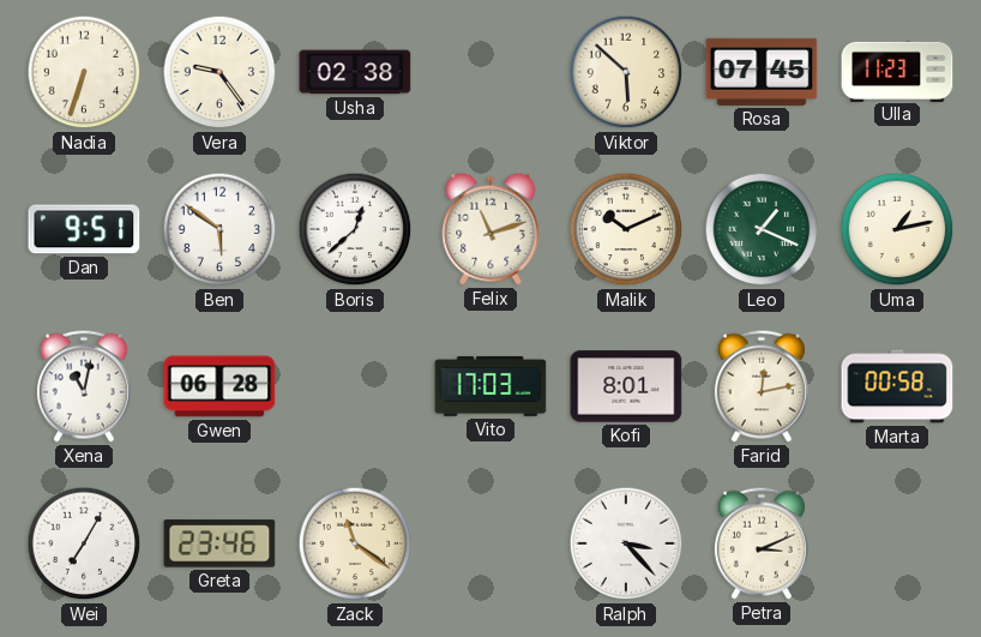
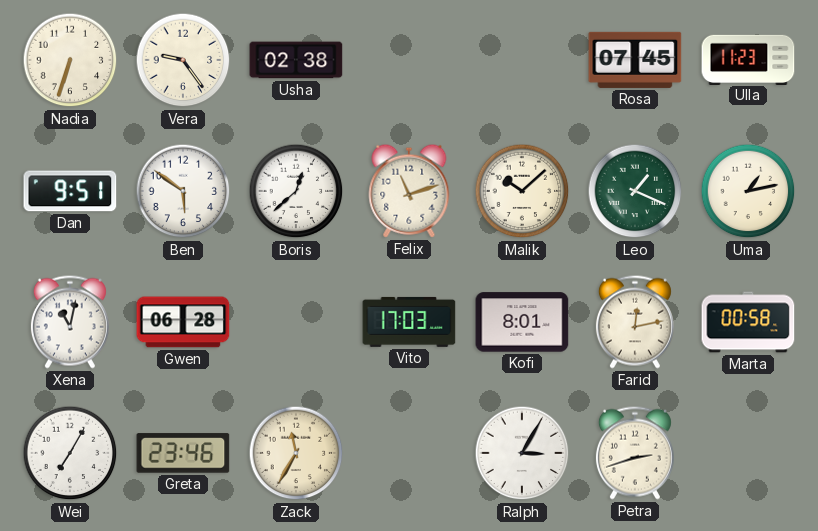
Viktor: 5:52 -> none (626, 72)
Malik: 10:11 -> 10:08 (522, 191)
Zack: 11:21 -> 11:35 (296, 453)
Ralph: 3:23 -> 3:05 (522, 453)
Petra: 3:11 -> 2:42 (635, 453)
